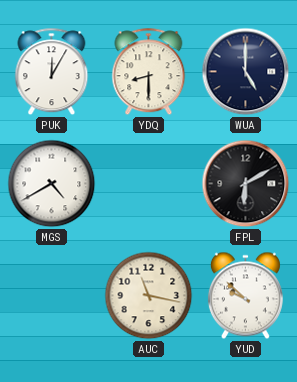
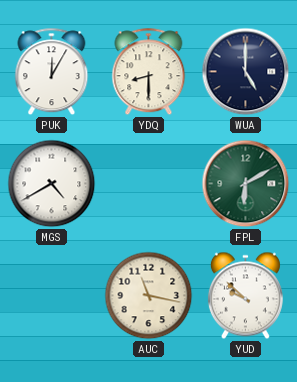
FPL dial: black -> green (246, 184)
